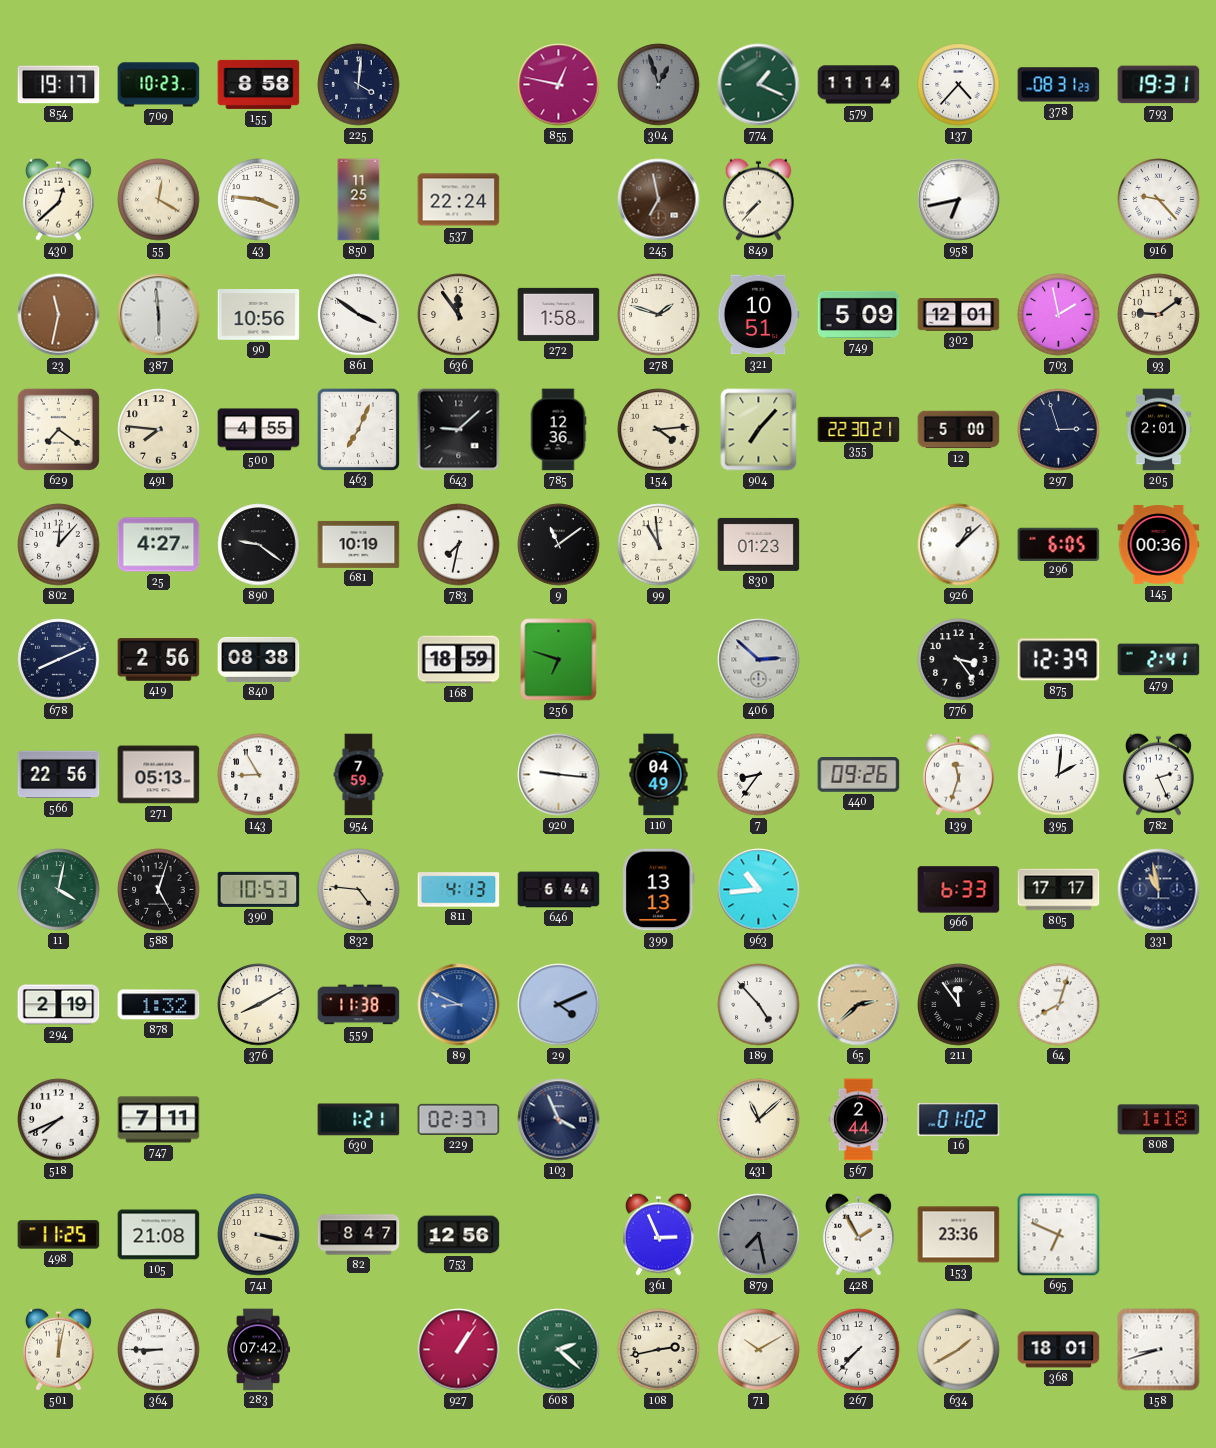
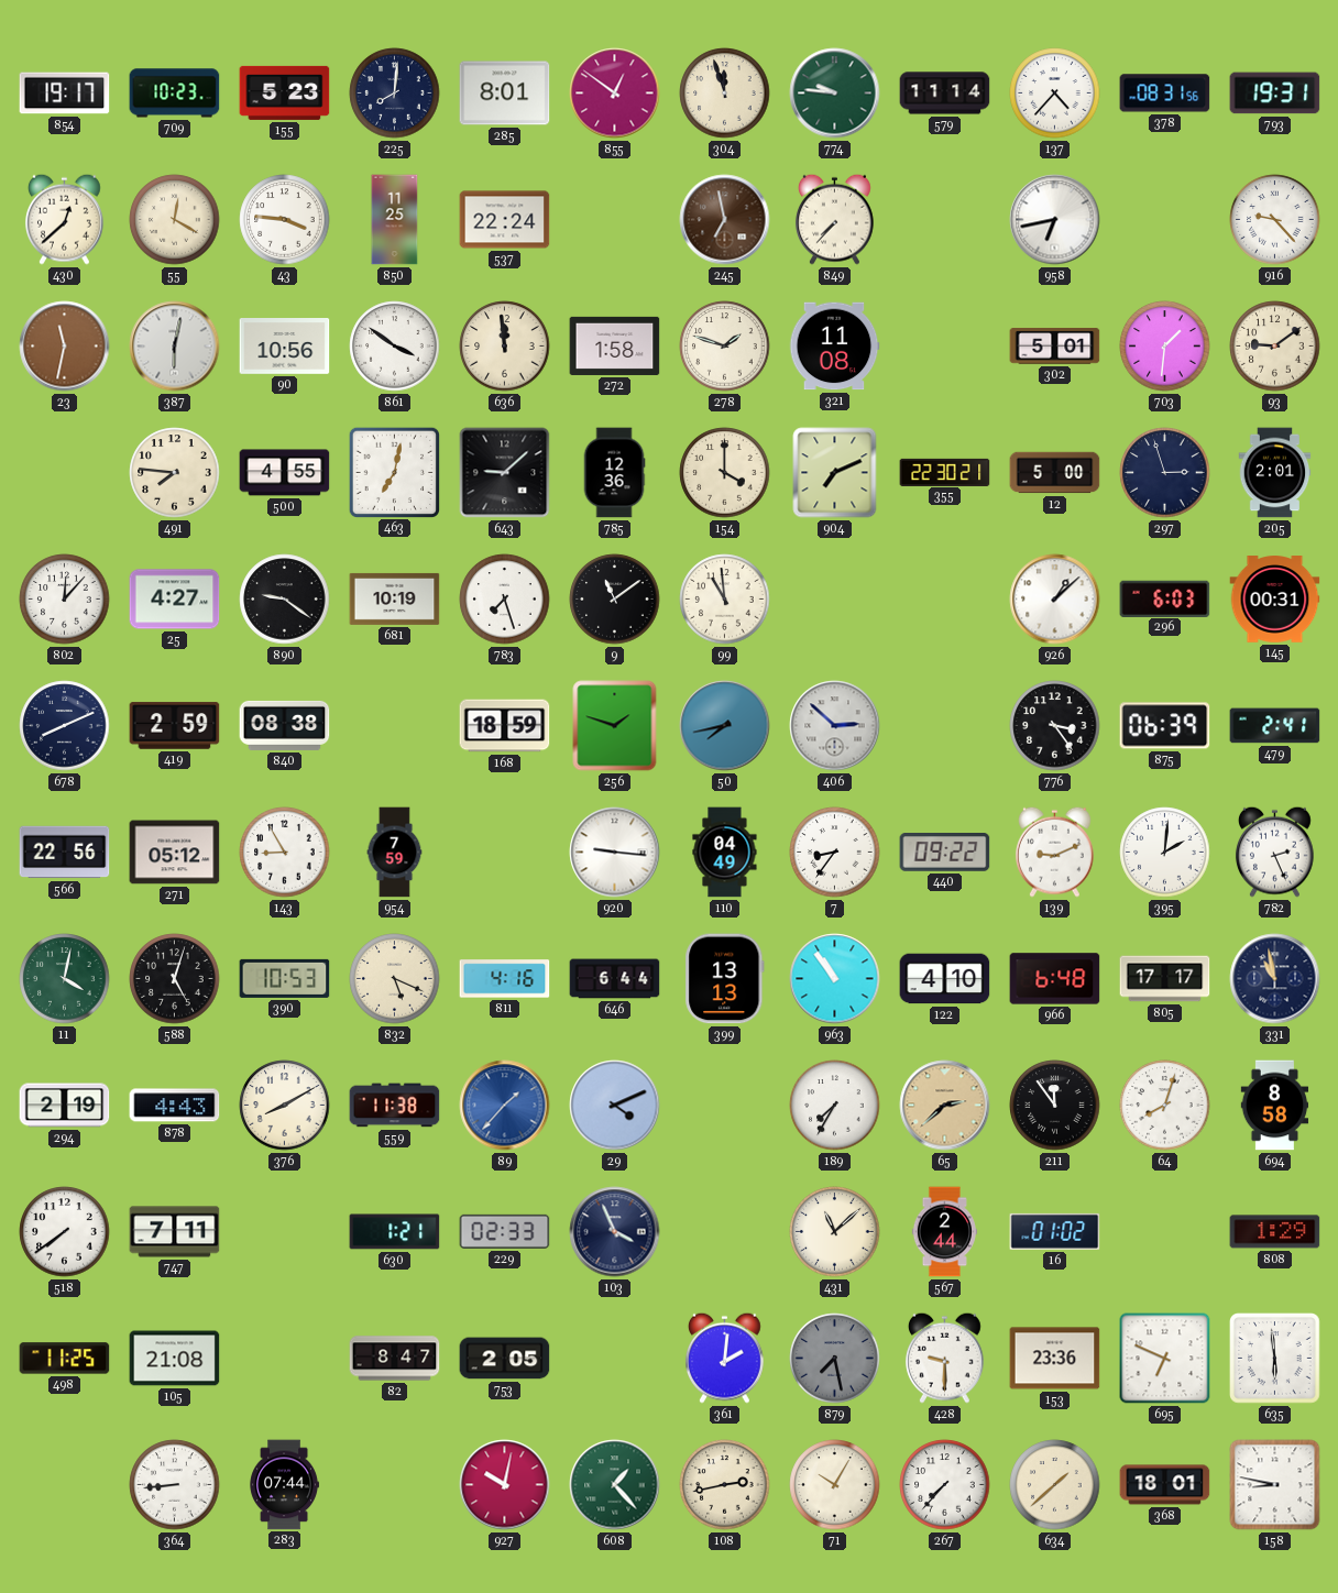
155: 8:58 -> 5:23 (285, 92)
225: 4:01 -> 8:01 (395, 94)
285: none -> 8:01 (505, 94)
855: 12:47 -> 12:51 (615, 94)
304: 12:57 -> 11:57 (725, 94)
304 dial: grey -> cream (725, 94)
774: 1:19 -> 9:46 (835, 94)
378: 08:31:23 -> 08:31:56 (1165, 94)
387: 5:59 -> 6:02 (175, 347)
636: 11:54 -> 11:59 (505, 347)
321: 10:51 -> 11:08 (834, 347)
749: 5:09 -> none (859, 314)
302: 12:01 -> 5:01 (1055, 347)
703: 1:58 -> 1:31 (1165, 347)
629: 7:21 -> none (58, 429)
463: 7:04 -> 7:02 (394, 472)
154: 4:14 -> 4:00 (725, 473)
904: 7:07 -> 7:11 (835, 473)
783: 7:32 -> 7:27 (505, 600)
830: 01:23 -> none (759, 544)
296: 6:05 -> 6:03 (1165, 598)
145: 00:36 -> 00:31 (1275, 600)
419: 2:56 -> 2:59 (175, 726)
256: 6:48 -> 1:48 (615, 726)
50: none -> 7:43 (725, 726)
875: 12:39 -> 06:39 (1165, 726)
271: 05:13 -> 05:12 (175, 853)
440: 09:26 -> 09:22 (945, 853)
139: 11:33 -> 9:11 (1054, 852)
832: 4:46 -> 5:19 (395, 979)
811: 4:13 -> 4:16 (505, 979)
963: 10:44 -> 10:54 (835, 979)
122: none -> 4:10 (945, 979)
966: 6:33 -> 6:48 (1055, 979)
878: 1:32 -> 4:43 (175, 1106)
89: 8:49 -> 1:37 (505, 1106)
189: 4:53 -> 7:35 (835, 1106)
694: none -> 8:58 (1275, 1106)
518: 7:41 -> 7:39 (65, 1232)
229: 02:37 -> 02:33 (505, 1231)
808: 1:18 -> 1:29 (1275, 1232)
741: 3:17 -> none (259, 1235)
753: 12:56 -> 2:05 (505, 1359)
361: 2:56 -> 2:01 (724, 1358)
428: 1:55 -> 9:30 (944, 1358)
635: none -> 5:59 (1275, 1359)
501: 12:02 -> none (58, 1349)
364: 8:45 -> 8:44 (175, 1485)
283: 07:42 -> 07:44 (284, 1485)
927: 1:06 -> 10:02 (505, 1485)
608: 2:22 -> 1:23 (615, 1485)
71: 10:10 -> 10:05 (835, 1485)
634: 1:40 -> 1:38 (1055, 1485)
158: 8:42 -> 8:47 (1275, 1485)
